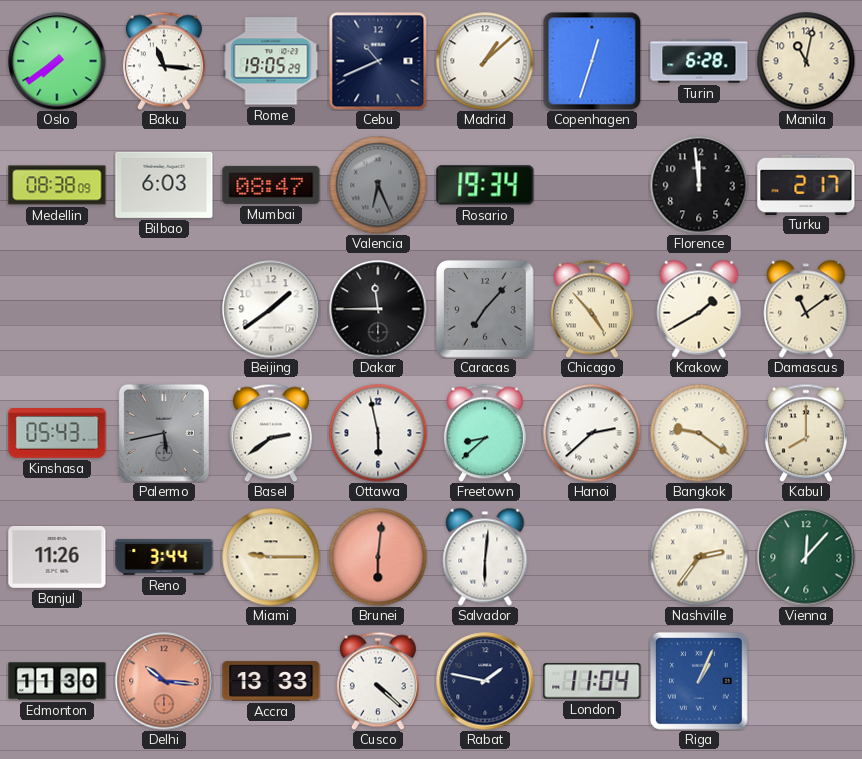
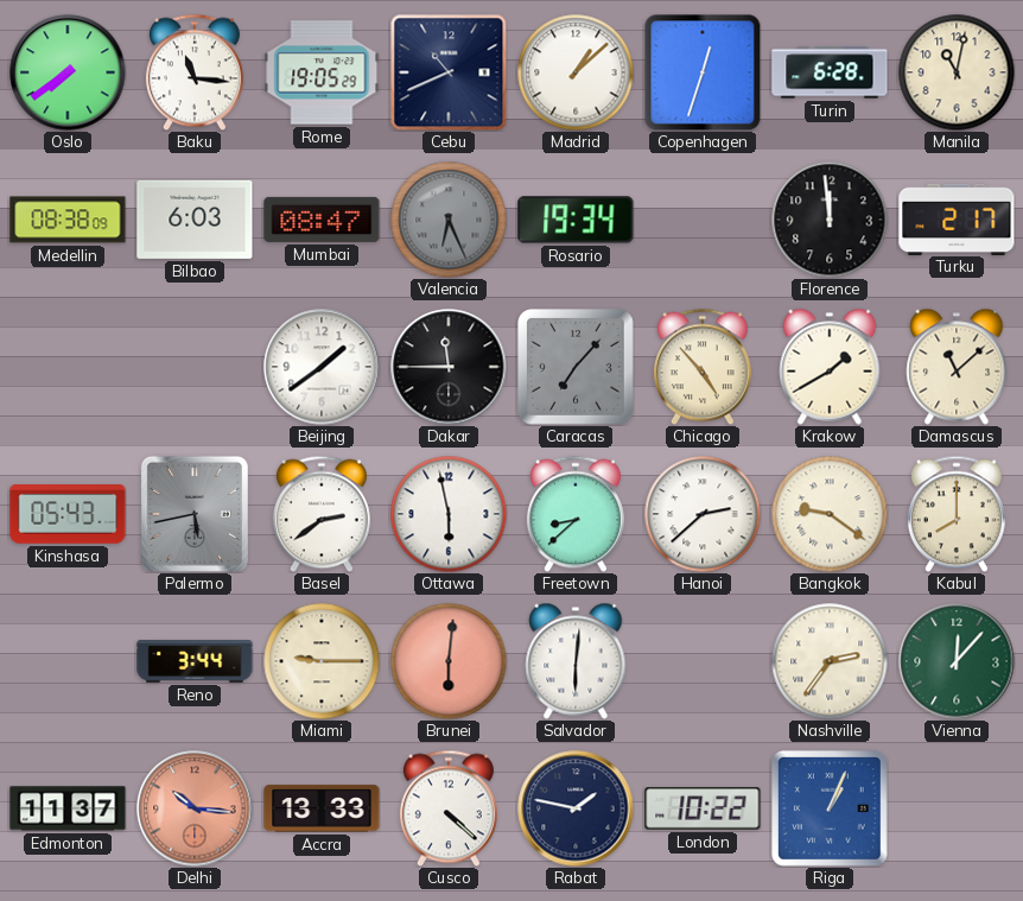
Damascus: 11:09 -> 11:08 (957, 367)
Banjul: 11:26 -> none (57, 557)
Edmonton: 11:30 -> 11:37 (68, 808)
London: 11:04 -> 10:22 (703, 808)
